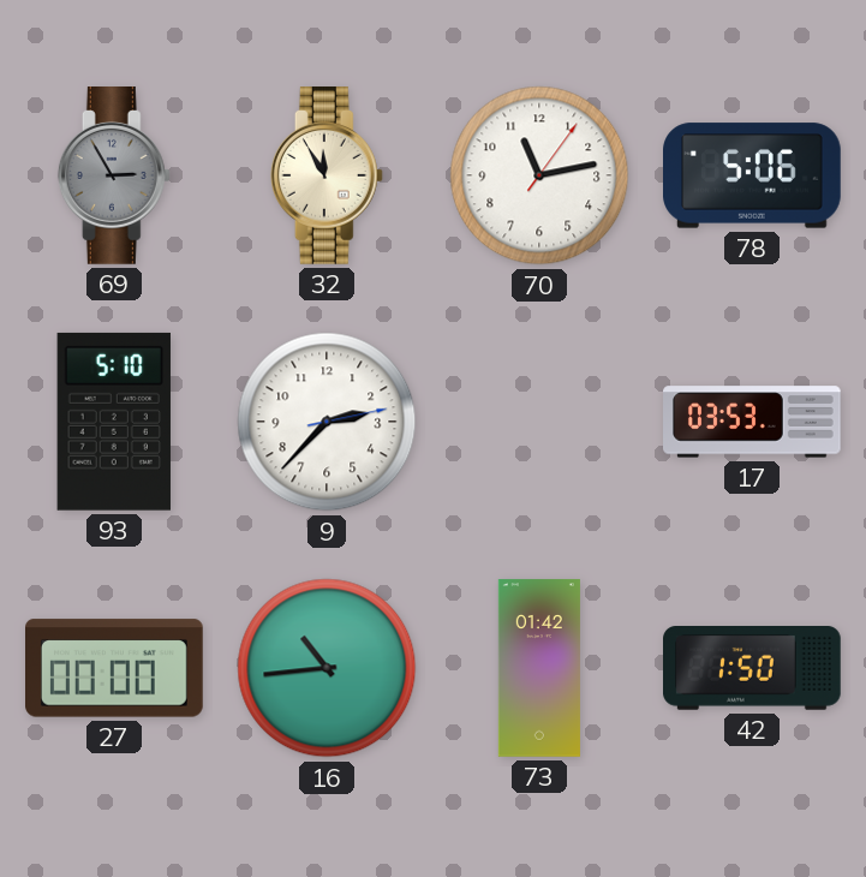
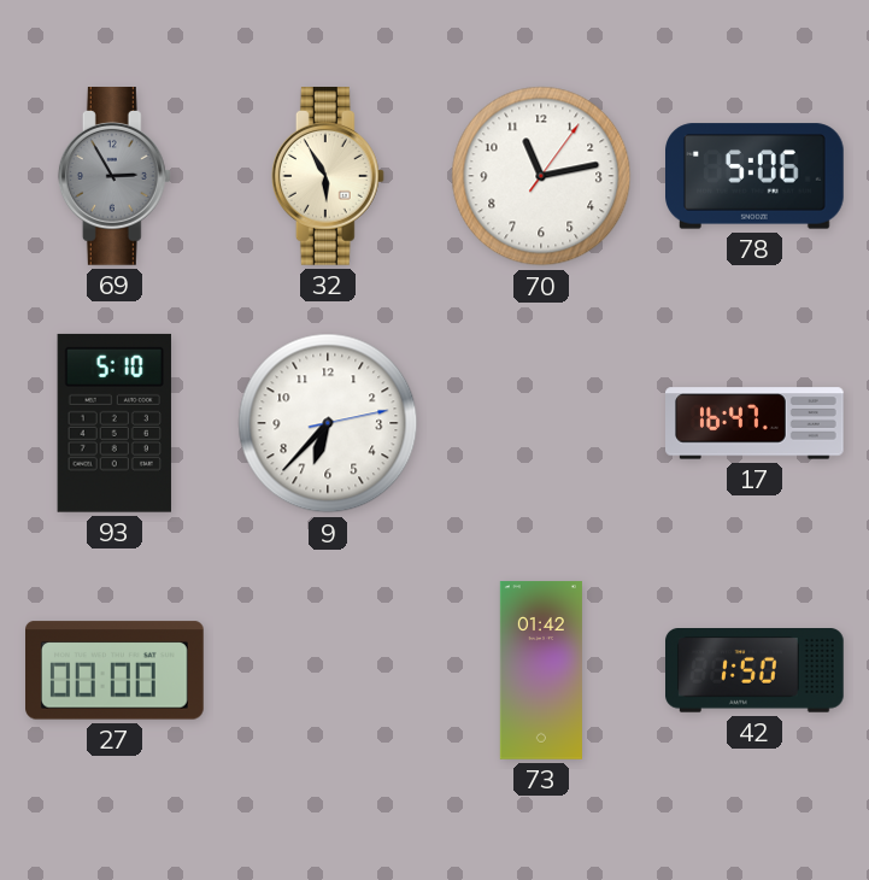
32: 11:55 -> 5:55 (328, 177)
9: 2:37 -> 6:37 (328, 423)
17: 03:53 -> 16:47 (756, 423)
16: 10:44 -> none (327, 668)
